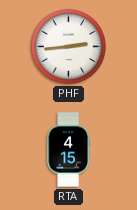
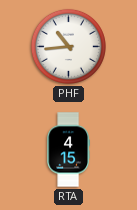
PHF: 2:44 -> 10:44 (68, 46)
